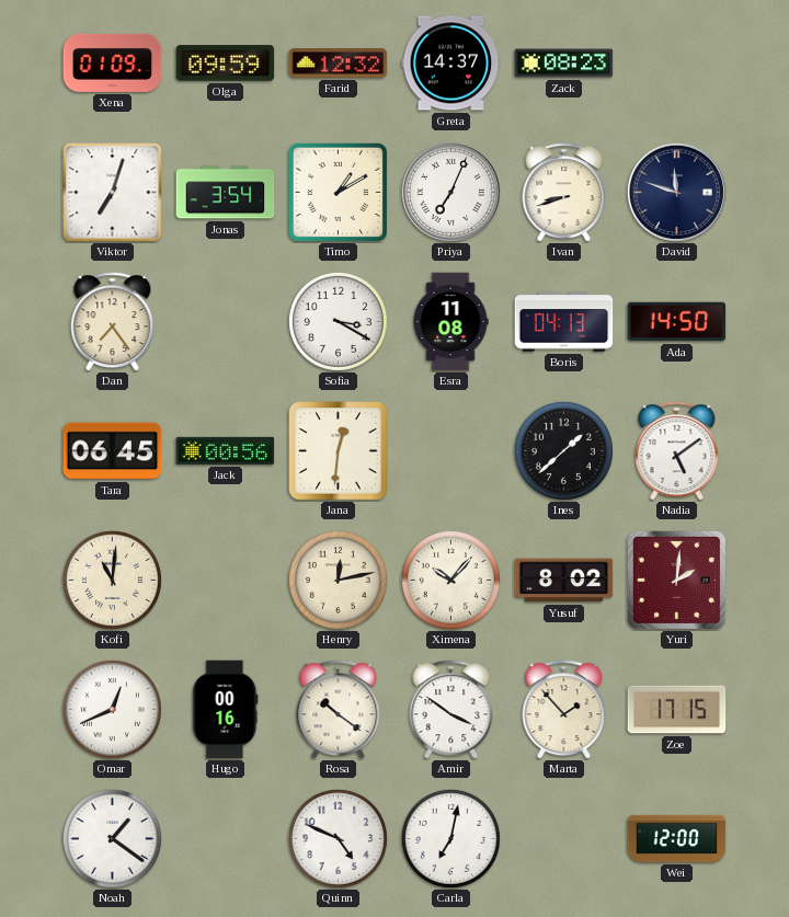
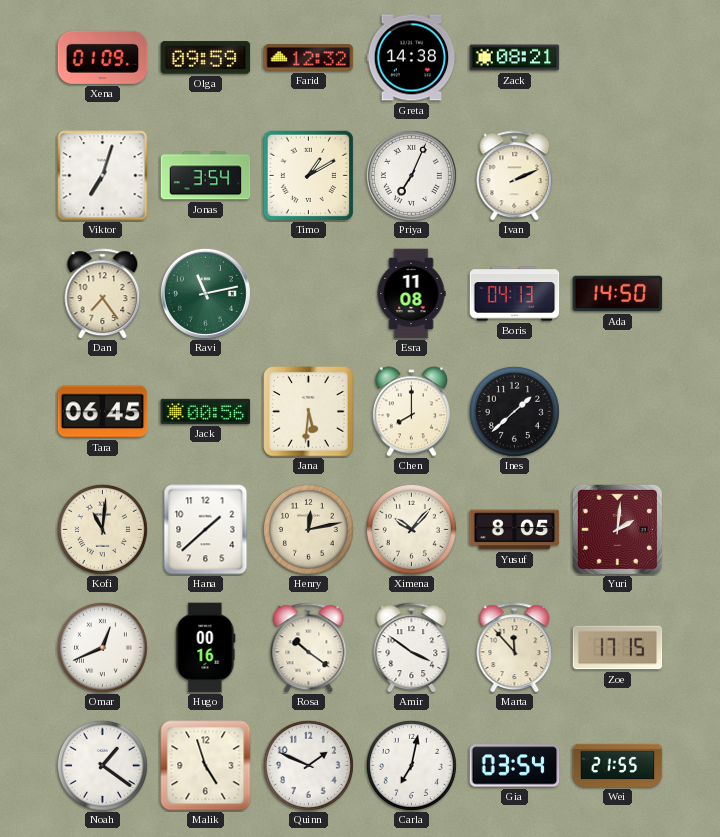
Greta: 14:37 -> 14:38 (412, 58)
Zack: 08:23 -> 08:21 (515, 58)
Ivan: 8:42 -> 2:11 (515, 176)
David: 11:48 -> none (676, 192)
Ravi: none -> 11:13 (205, 293)
Sofia: 3:20 -> none (338, 321)
Jana: 12:31 -> 5:31 (309, 412)
Chen: none -> 8:00 (411, 412)
Nadia: 5:09 -> none (677, 451)
Hana: none -> 1:38 (206, 530)
Yusuf: 8:02 -> 8:05 (515, 530)
Marta: 1:53 -> 11:53 (515, 648)
Malik: none -> 4:57 (206, 766)
Quinn: 4:49 -> 1:49 (308, 765)
Gia: none -> 03:54 (515, 766)
Wei: 12:00 -> 21:55 (618, 765)
